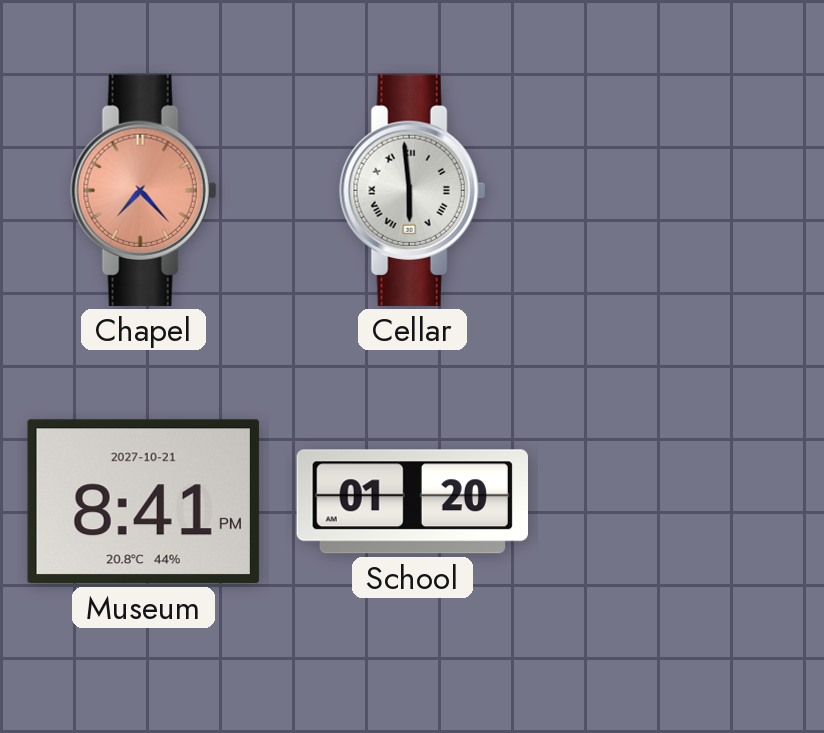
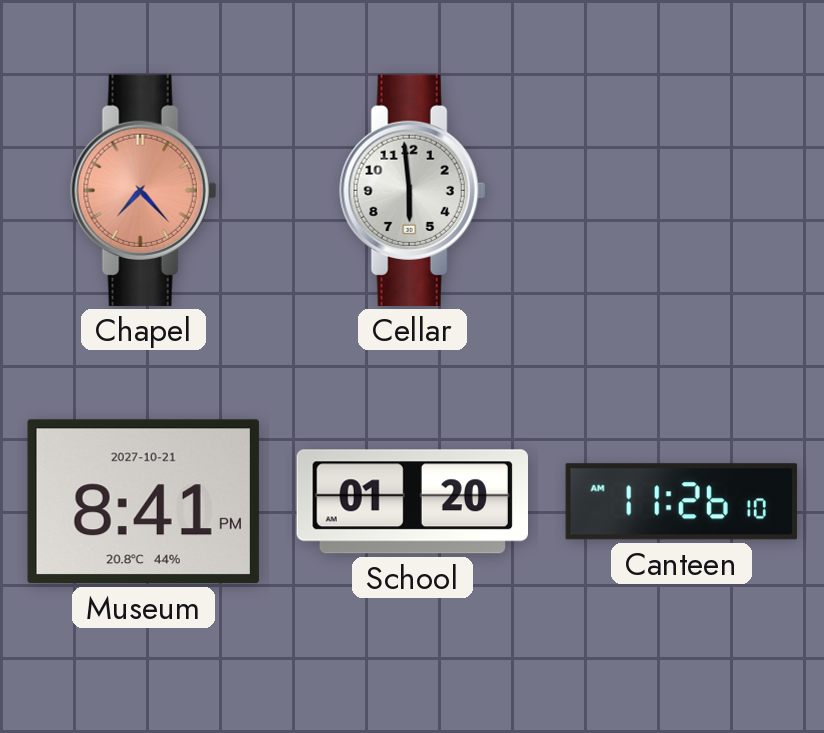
Cellar numerals: Roman -> Arabic (413, 190)
Canteen: none -> 11:26 (681, 502)
